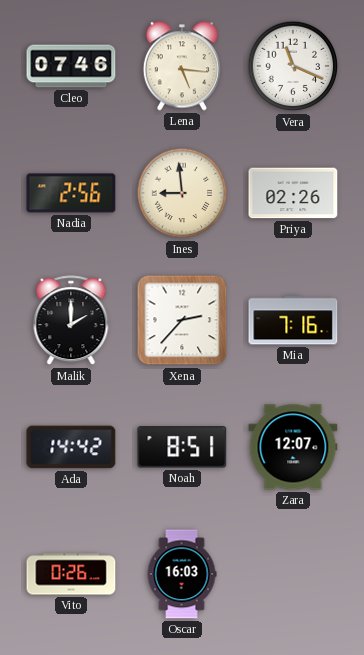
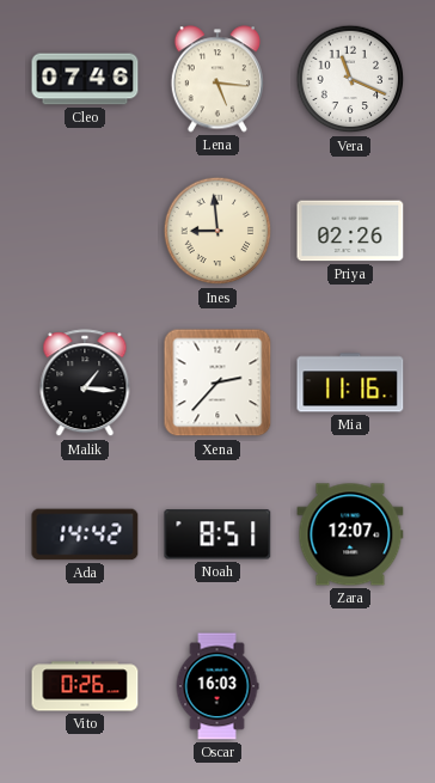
Nadia: 2:56 -> none (71, 193)
Malik: 2:00 -> 1:16 (85, 384)
Mia: 7:16 -> 11:16 (350, 383)
